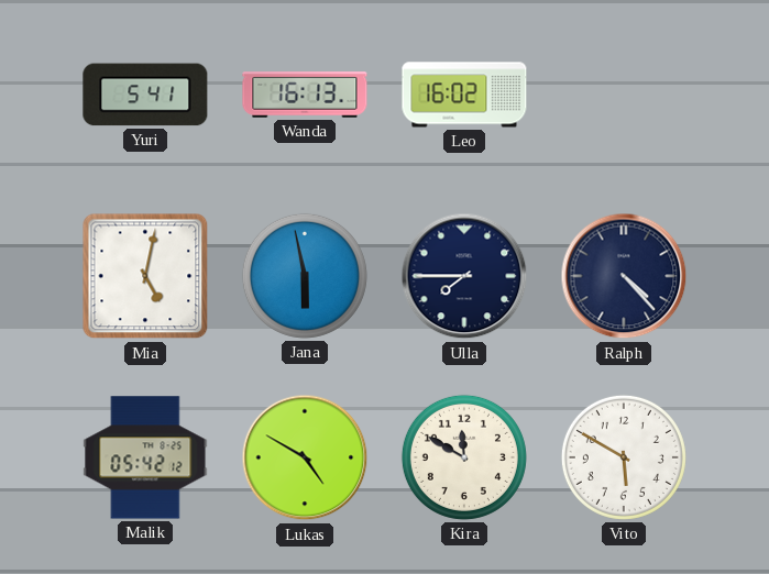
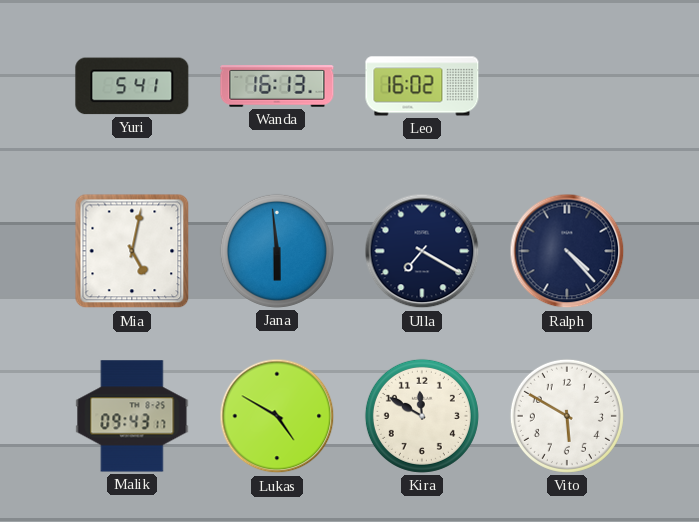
Jana: 5:58 -> 5:59 (277, 251)
Ulla: 7:45 -> 7:20 (422, 251)
Malik: 05:42 -> 09:43 (132, 416)
